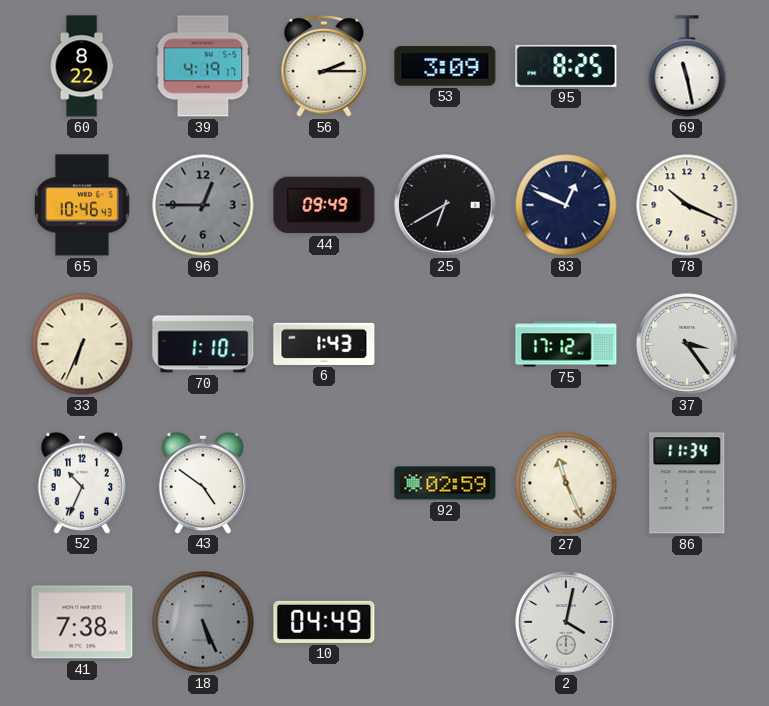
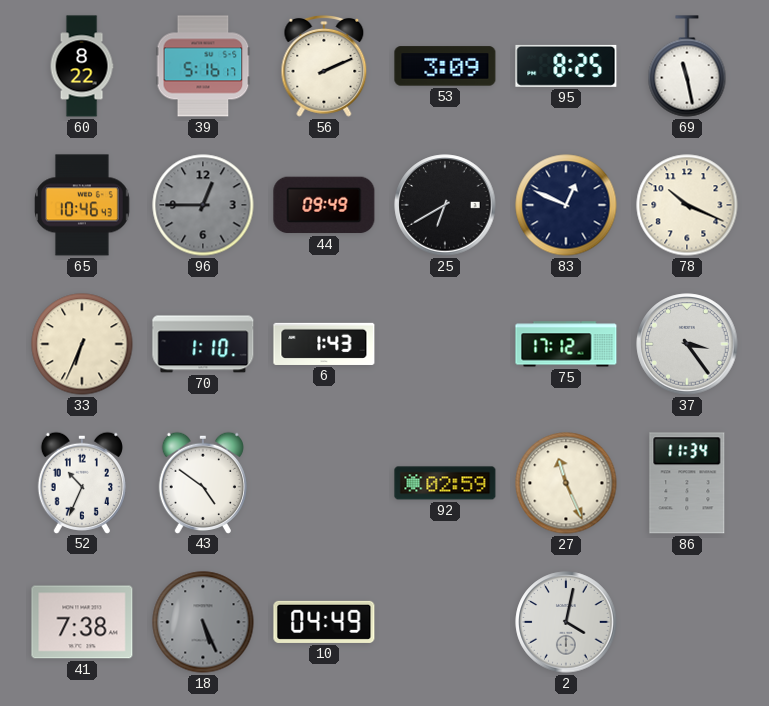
39: 4:19 -> 5:16 (203, 66)
56: 2:15 -> 2:11 (324, 67)
